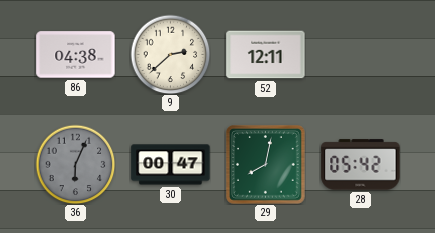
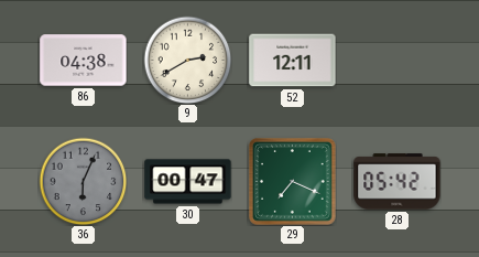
9: 2:38 -> 2:40 (187, 60)
29: 8:02 -> 7:19 (293, 182)
